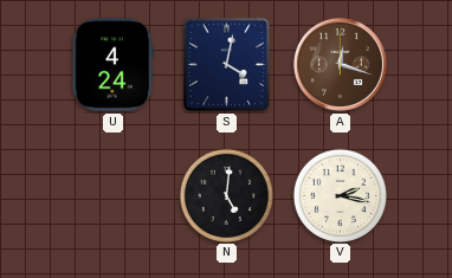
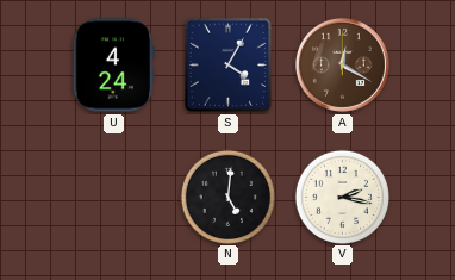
S: 4:02 -> 4:05 (227, 64)
A: 12:18 -> 12:20 (342, 64)
